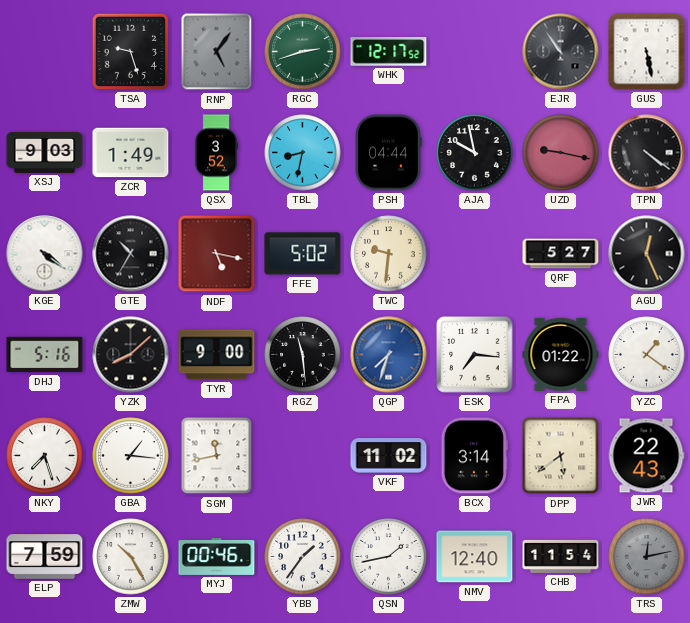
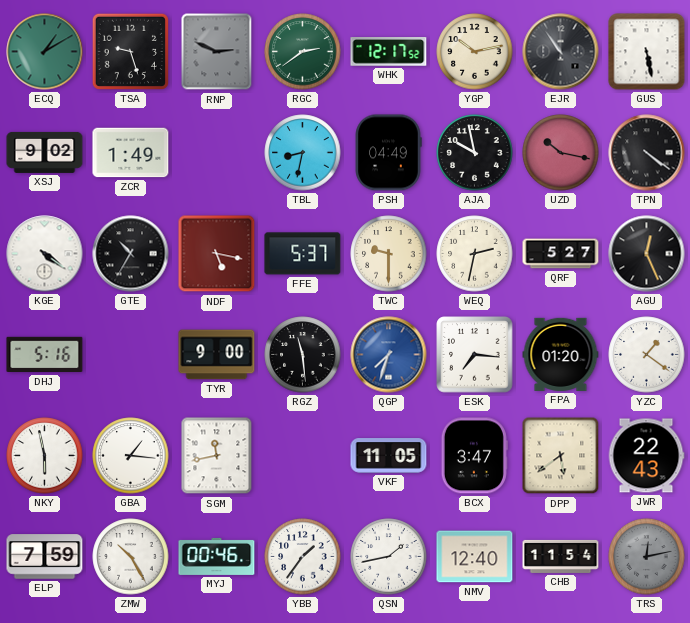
ECQ: none -> 1:10 (45, 52)
RNP: 5:06 -> 2:49 (217, 52)
RGC: 2:42 -> 2:39 (303, 52)
YGP: none -> 10:13 (475, 52)
XSJ: 9:03 -> 9:02 (45, 152)
QSX: 3:52 -> none (216, 153)
PSH: 04:44 -> 04:49 (388, 153)
UZD: 9:17 -> 10:17 (561, 153)
FFE: 5:02 -> 5:37 (303, 254)
TWC: 9:31 -> 9:30 (389, 254)
WEQ: none -> 2:32 (475, 254)
YZK: 8:08 -> none (131, 355)
FPA: 01:22 -> 01:20 (561, 354)
NKY: 7:27 -> 5:58 (45, 456)
VKF: 11:02 -> 11:05 (389, 456)
BCX: 3:14 -> 3:47 (474, 456)
